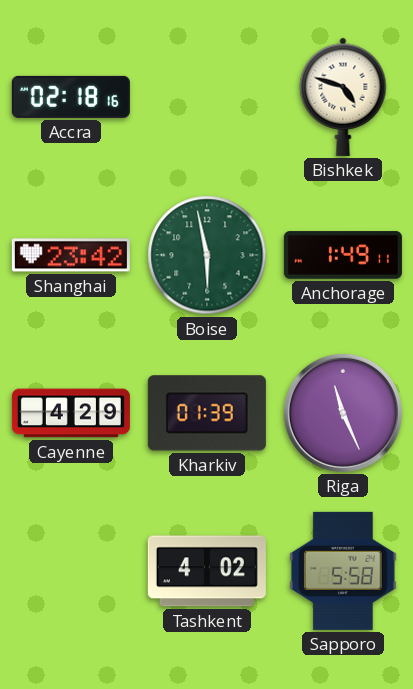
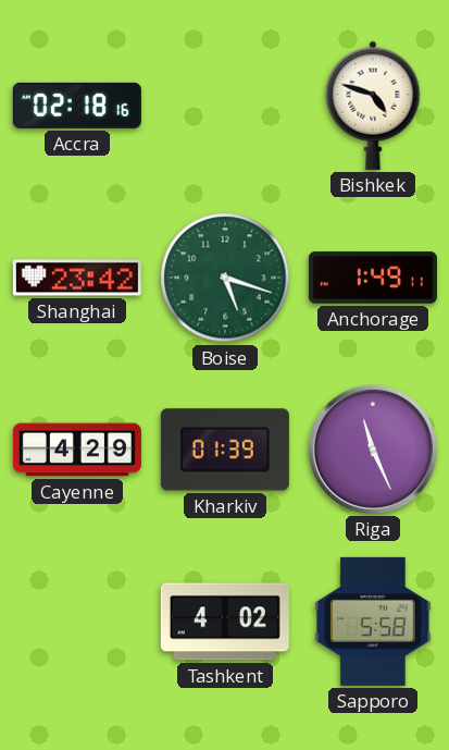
Boise: 5:58 -> 5:18 (225, 278)
